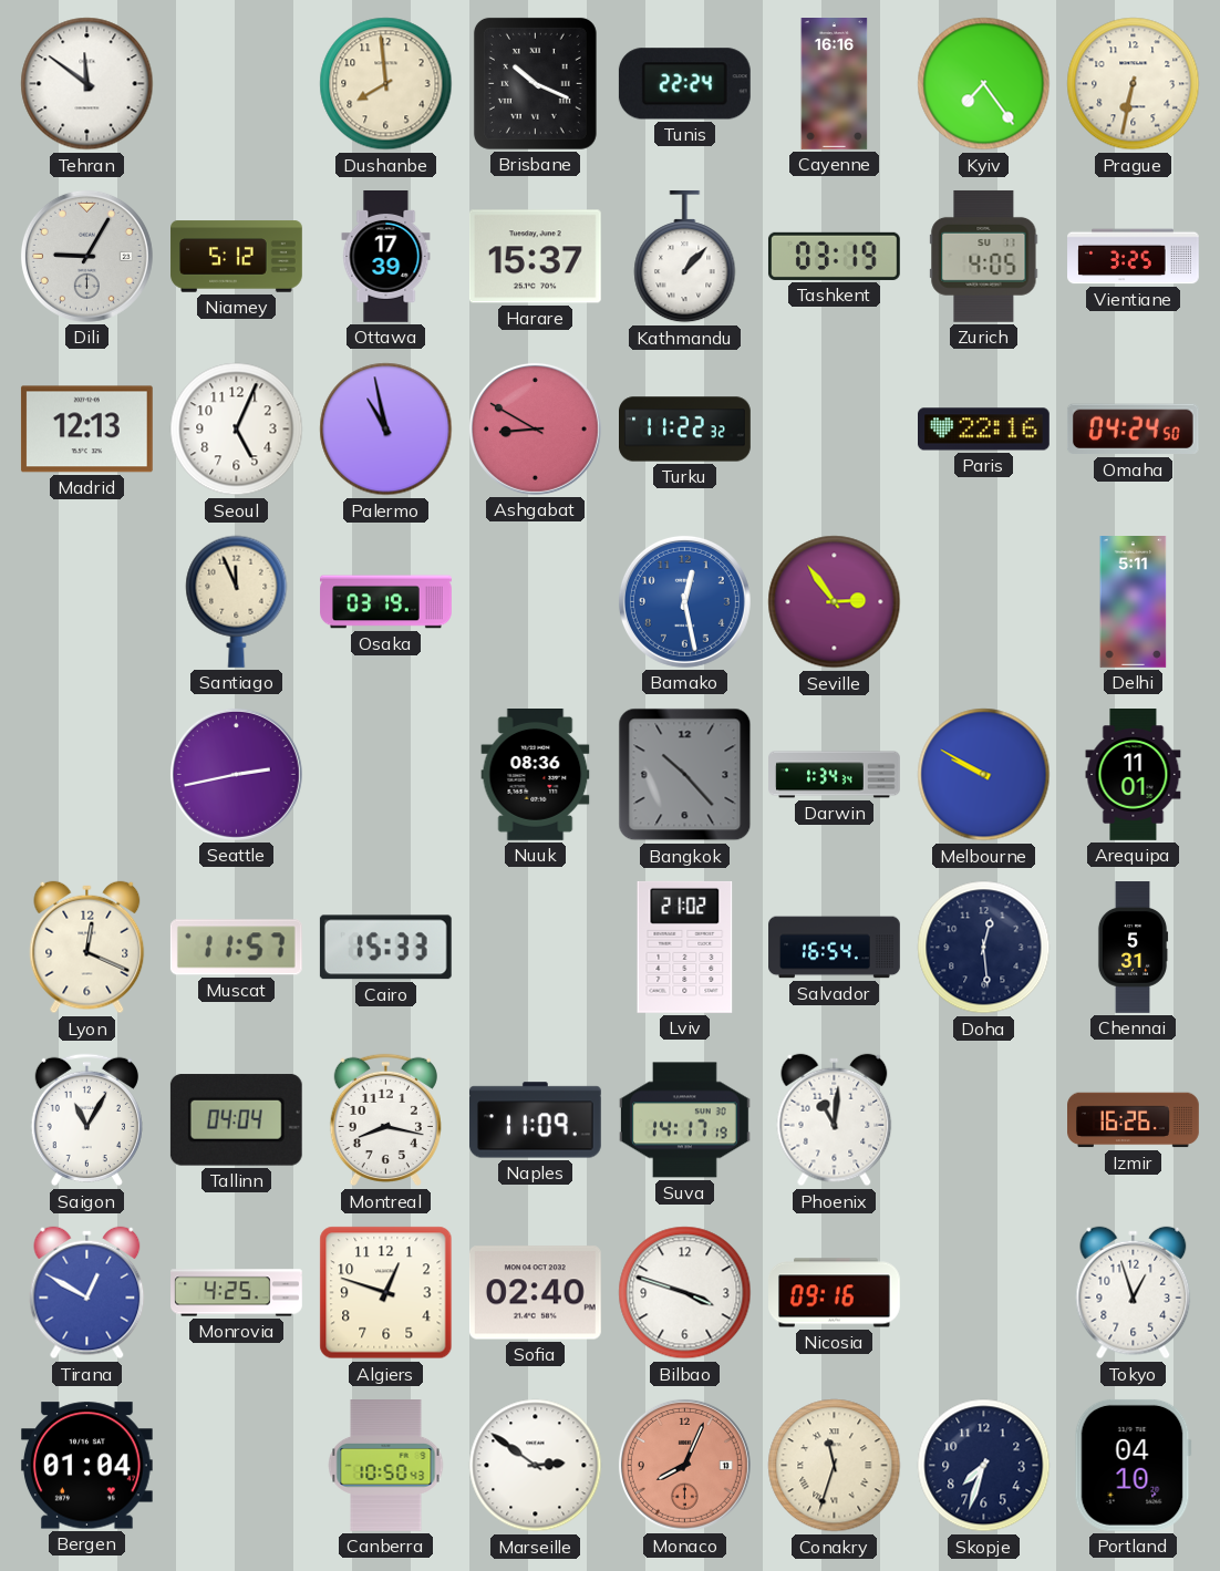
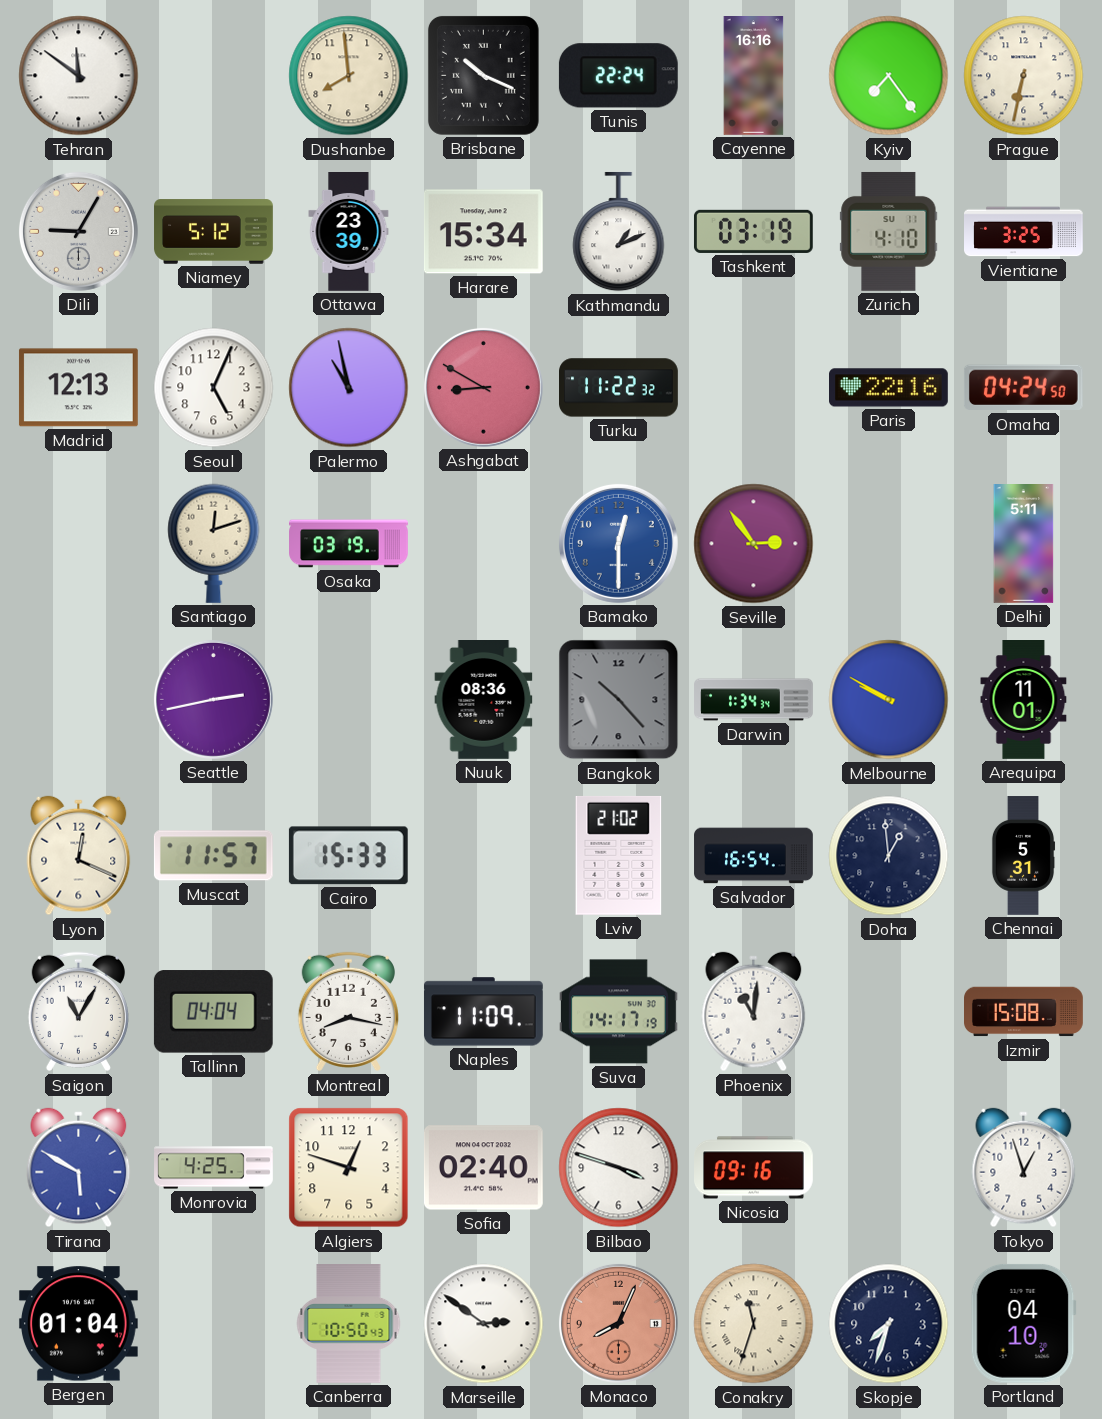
Ottawa: 17:39 -> 23:39 (349, 232)
Harare: 15:37 -> 15:34 (483, 232)
Kathmandu: 1:07 -> 1:11 (619, 232)
Zurich: 4:05 -> 4:10 (889, 231)
Santiago: 11:56 -> 12:12 (214, 543)
Bamako: 12:28 -> 12:30 (618, 543)
Doha: 12:29 -> 12:59 (889, 856)
Izmir: 16:26 -> 15:08 (1024, 1012)
Tirana: 12:50 -> 5:50 (79, 1168)
